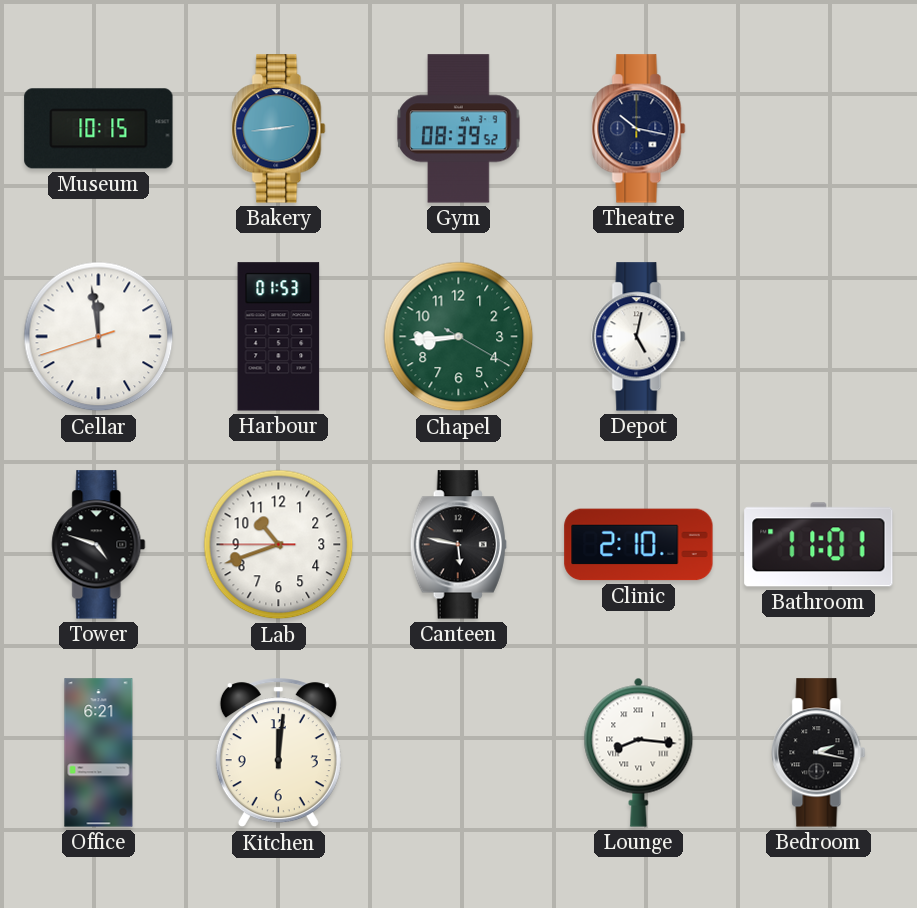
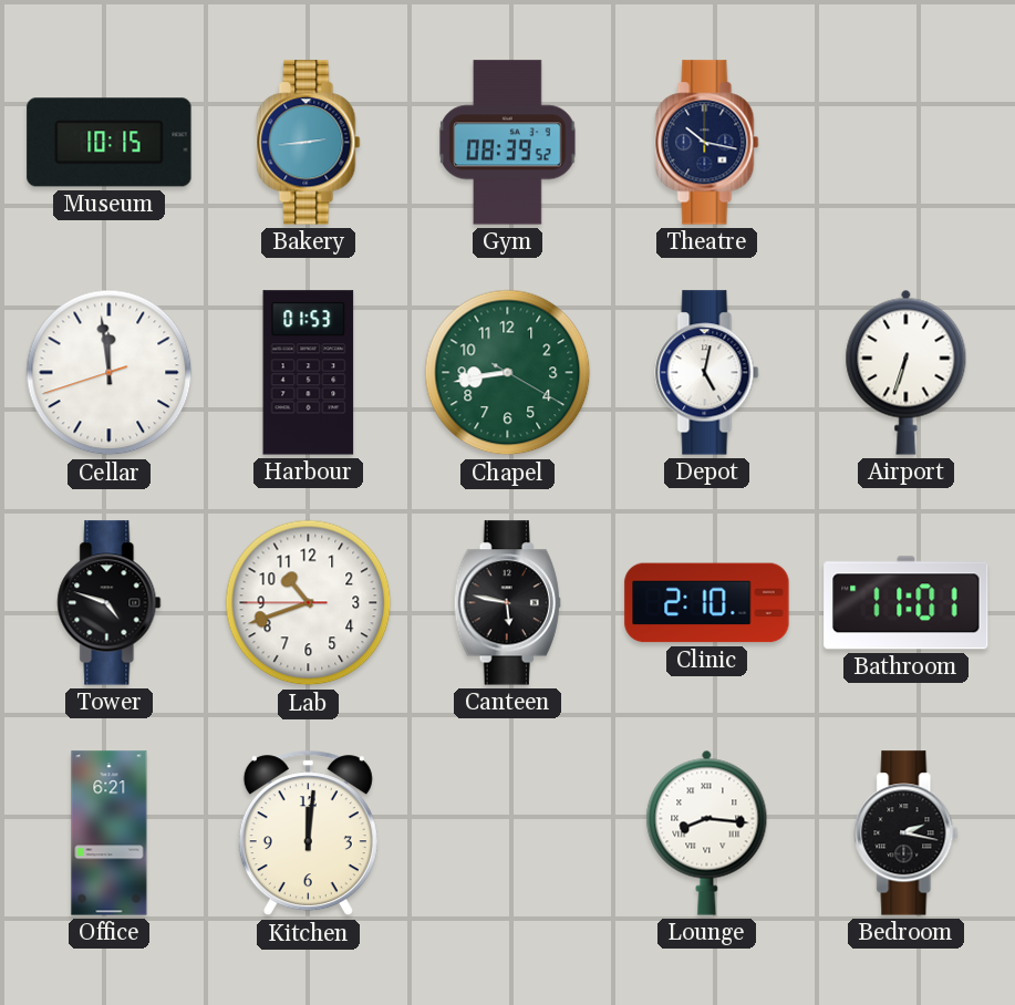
Chapel: 8:44 -> 8:43 (508, 373)
Airport: none -> 6:33 (907, 372)
